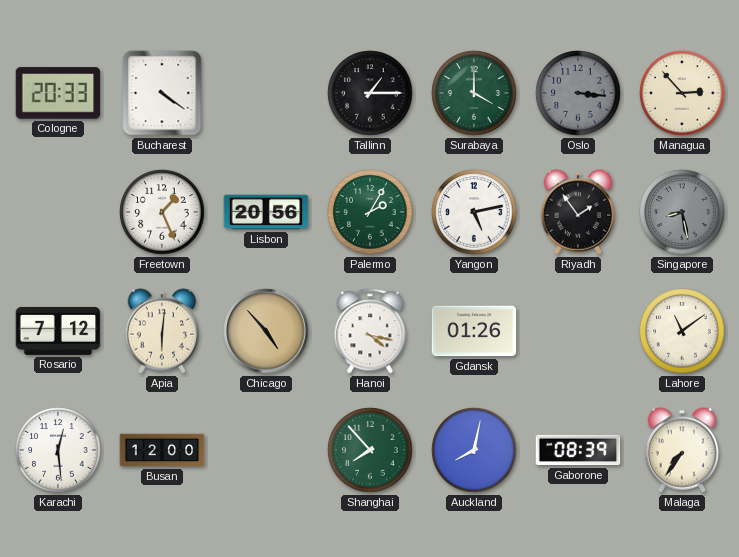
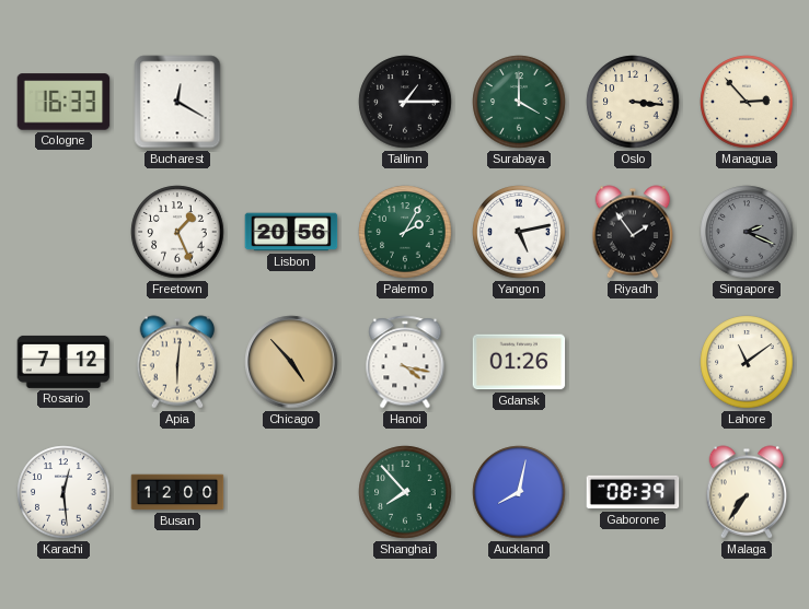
Cologne: 20:33 -> 16:33 (63, 102)
Bucharest: 4:21 -> 12:20 (177, 102)
Oslo dial: grey -> cream (633, 102)
Singapore: 8:28 -> 2:19 (747, 232)
